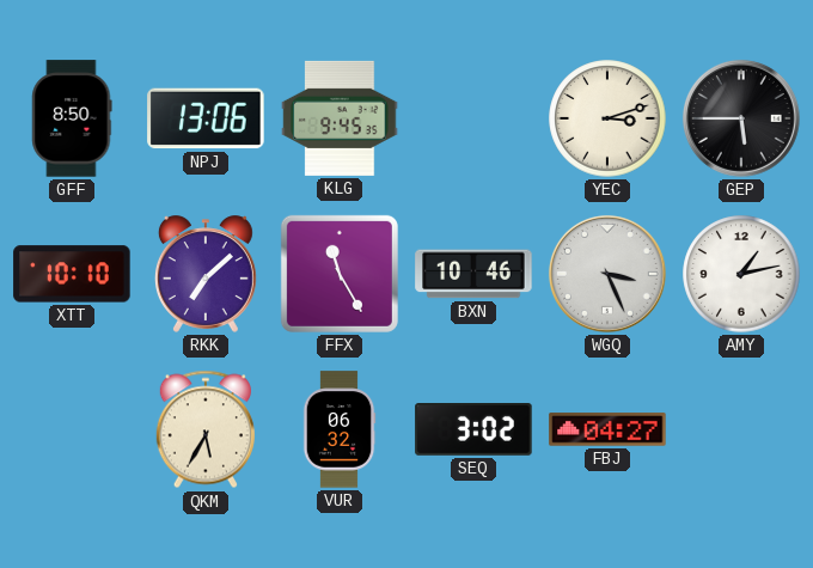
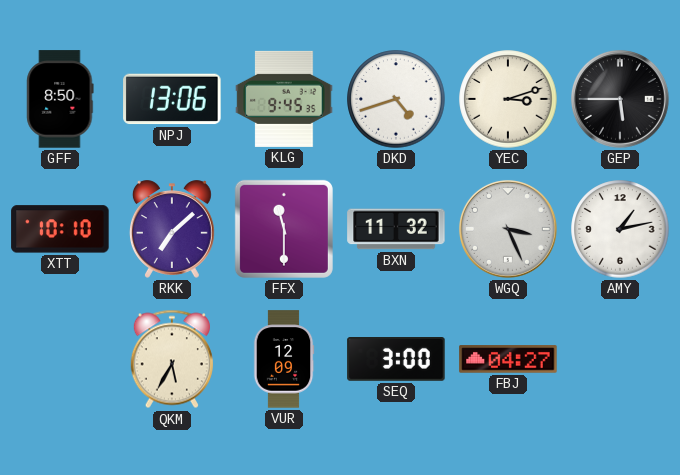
DKD: none -> 4:42 (396, 99)
FFX: 11:25 -> 11:30 (284, 229)
BXN: 10:46 -> 11:32 (396, 229)
VUR: 06:32 -> 12:09 (284, 359)
SEQ: 3:02 -> 3:00 (396, 360)
